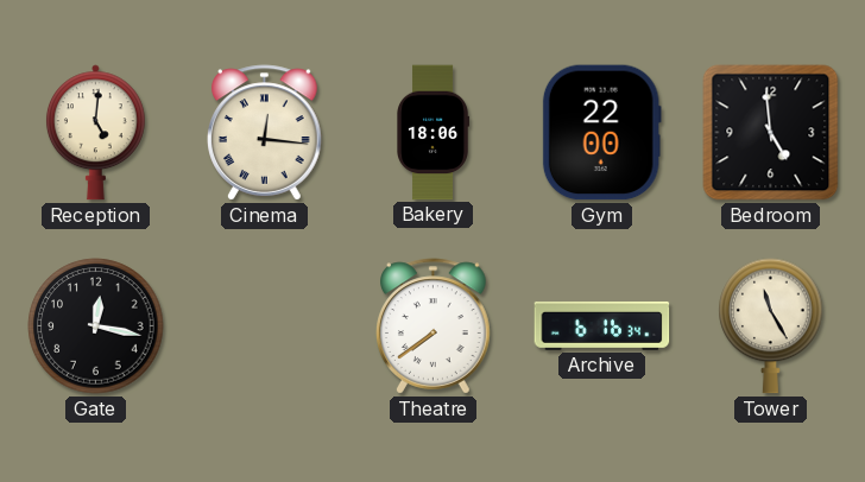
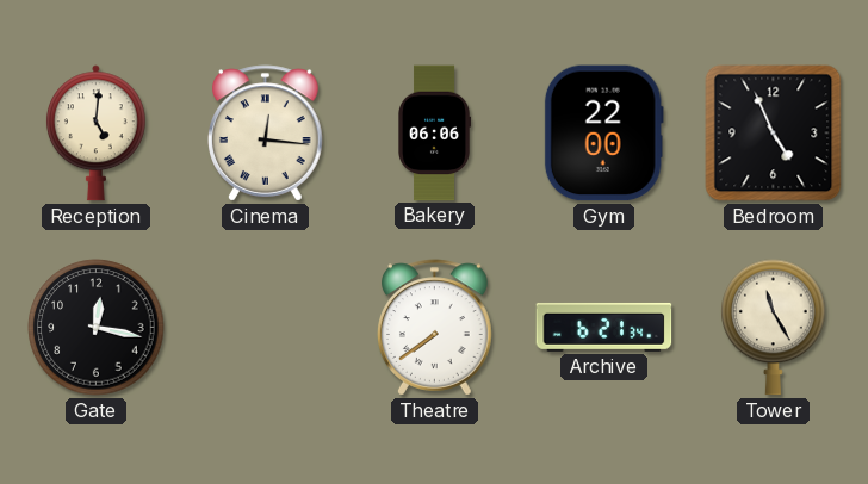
Bakery: 18:06 -> 06:06 (434, 134)
Bedroom: 4:59 -> 4:56 (774, 134)
Archive: 6:16 -> 6:21 (604, 327)
